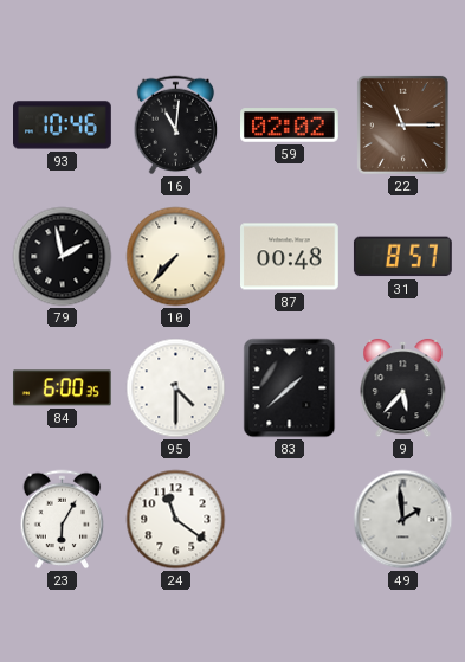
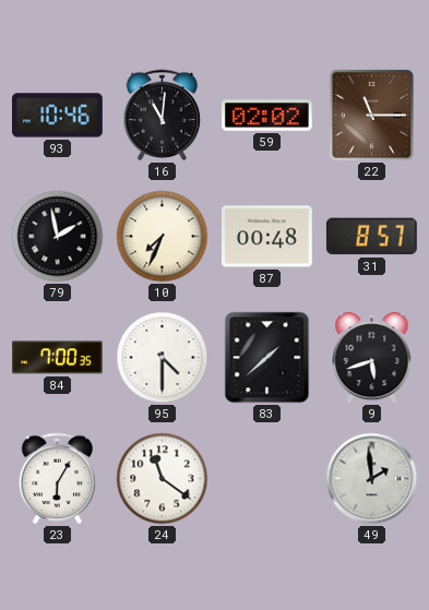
10: 7:37 -> 7:34 (163, 237)
84: 6:00 -> 7:00 (57, 358)
9: 5:37 -> 5:42 (372, 358)
